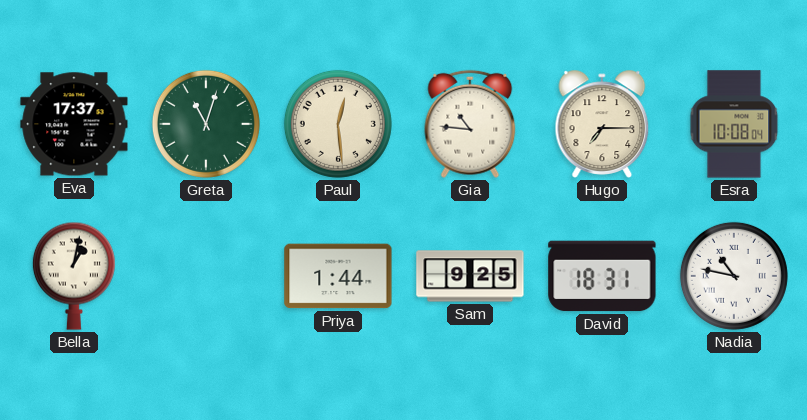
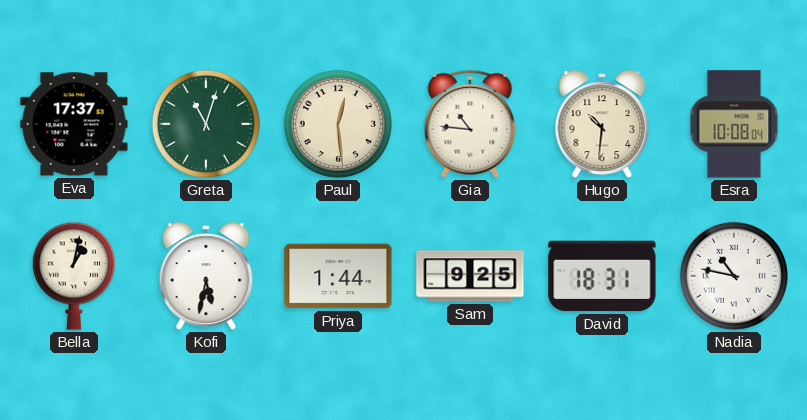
Hugo: 7:15 -> 10:31 (602, 124)
Kofi: none -> 5:32 (206, 276)
